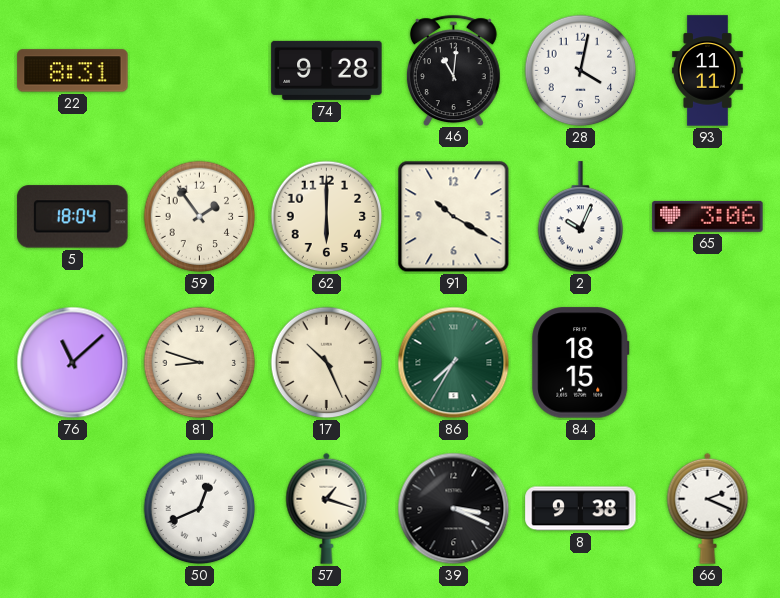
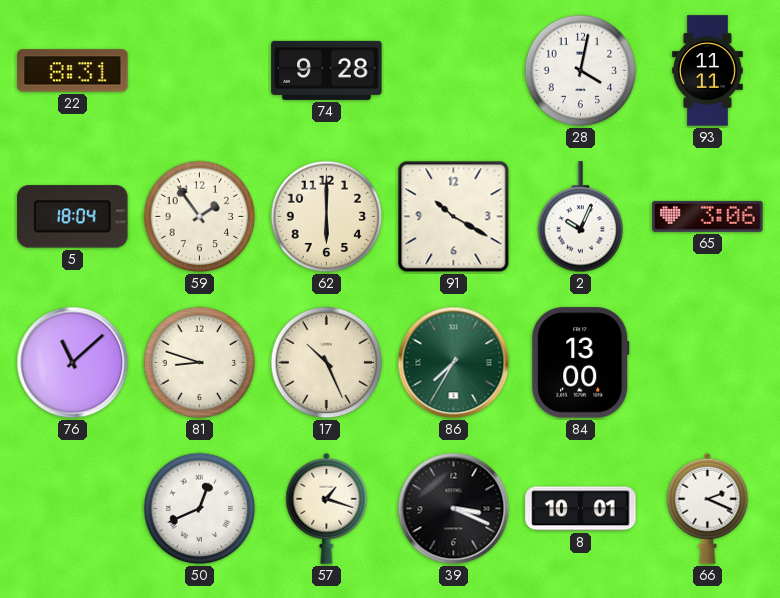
46: 11:01 -> none (453, 70)
84: 18:15 -> 13:00 (581, 363)
8: 9:38 -> 10:01 (581, 509)
